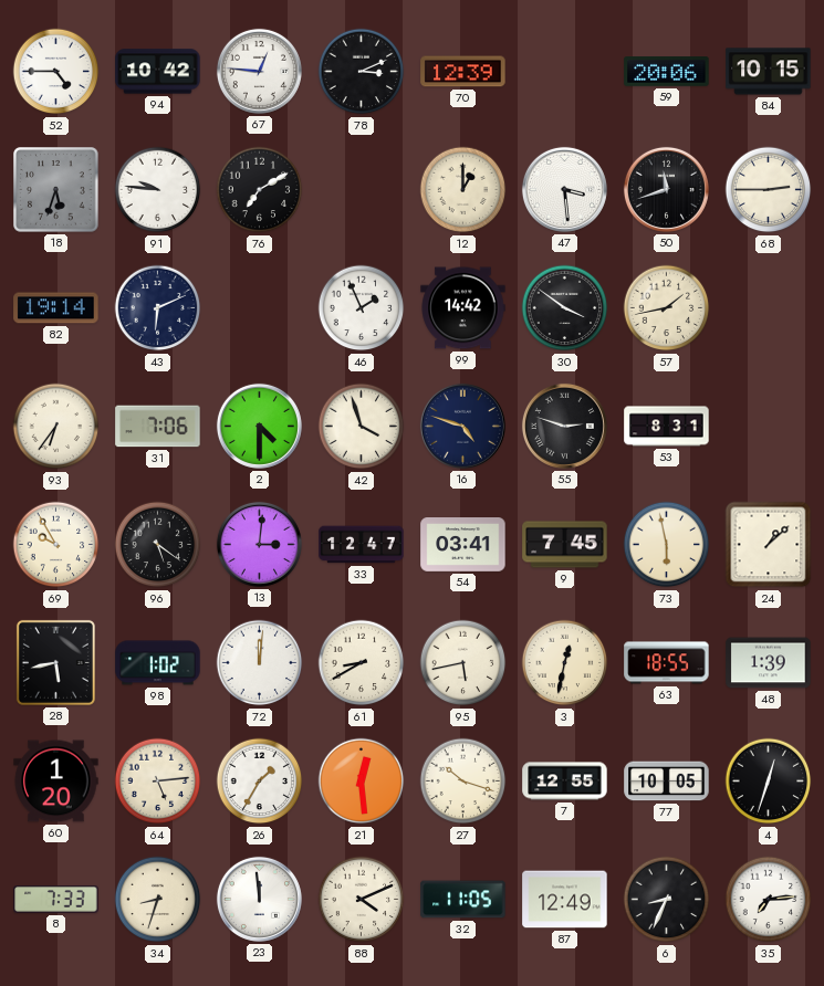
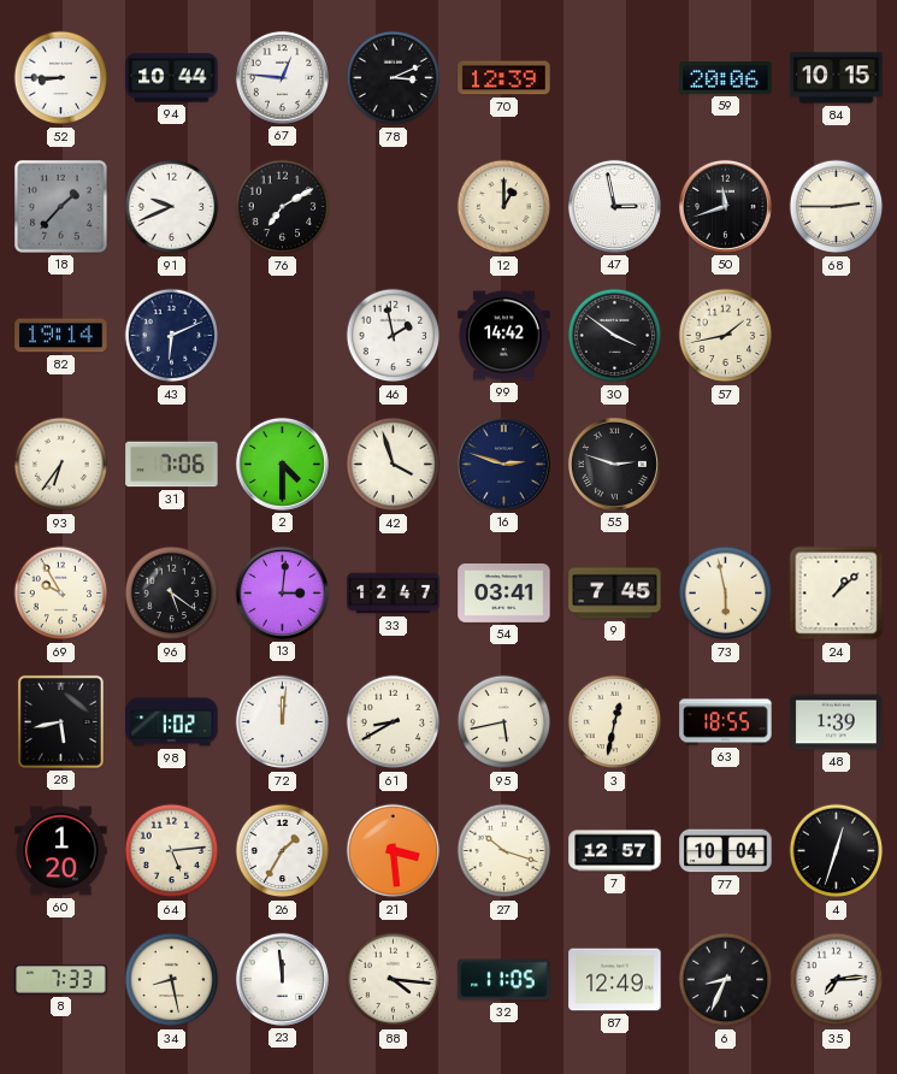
52: 4:45 -> 8:45 (61, 78)
94: 10:42 -> 10:44 (172, 78)
18: 5:33 -> 1:37 (61, 207)
91: 9:46 -> 9:41 (172, 207)
47: 3:29 -> 2:58 (614, 206)
46: 1:56 -> 1:58 (394, 336)
16: 4:48 -> 2:48 (503, 464)
53: 8:31 -> none (667, 427)
21: 12:29 -> 3:29 (394, 851)
7: 12:55 -> 12:57 (615, 851)
77: 10:05 -> 10:04 (726, 851)
34: 8:33 -> 8:28 (172, 980)
88: 4:11 -> 4:16 (394, 980)
